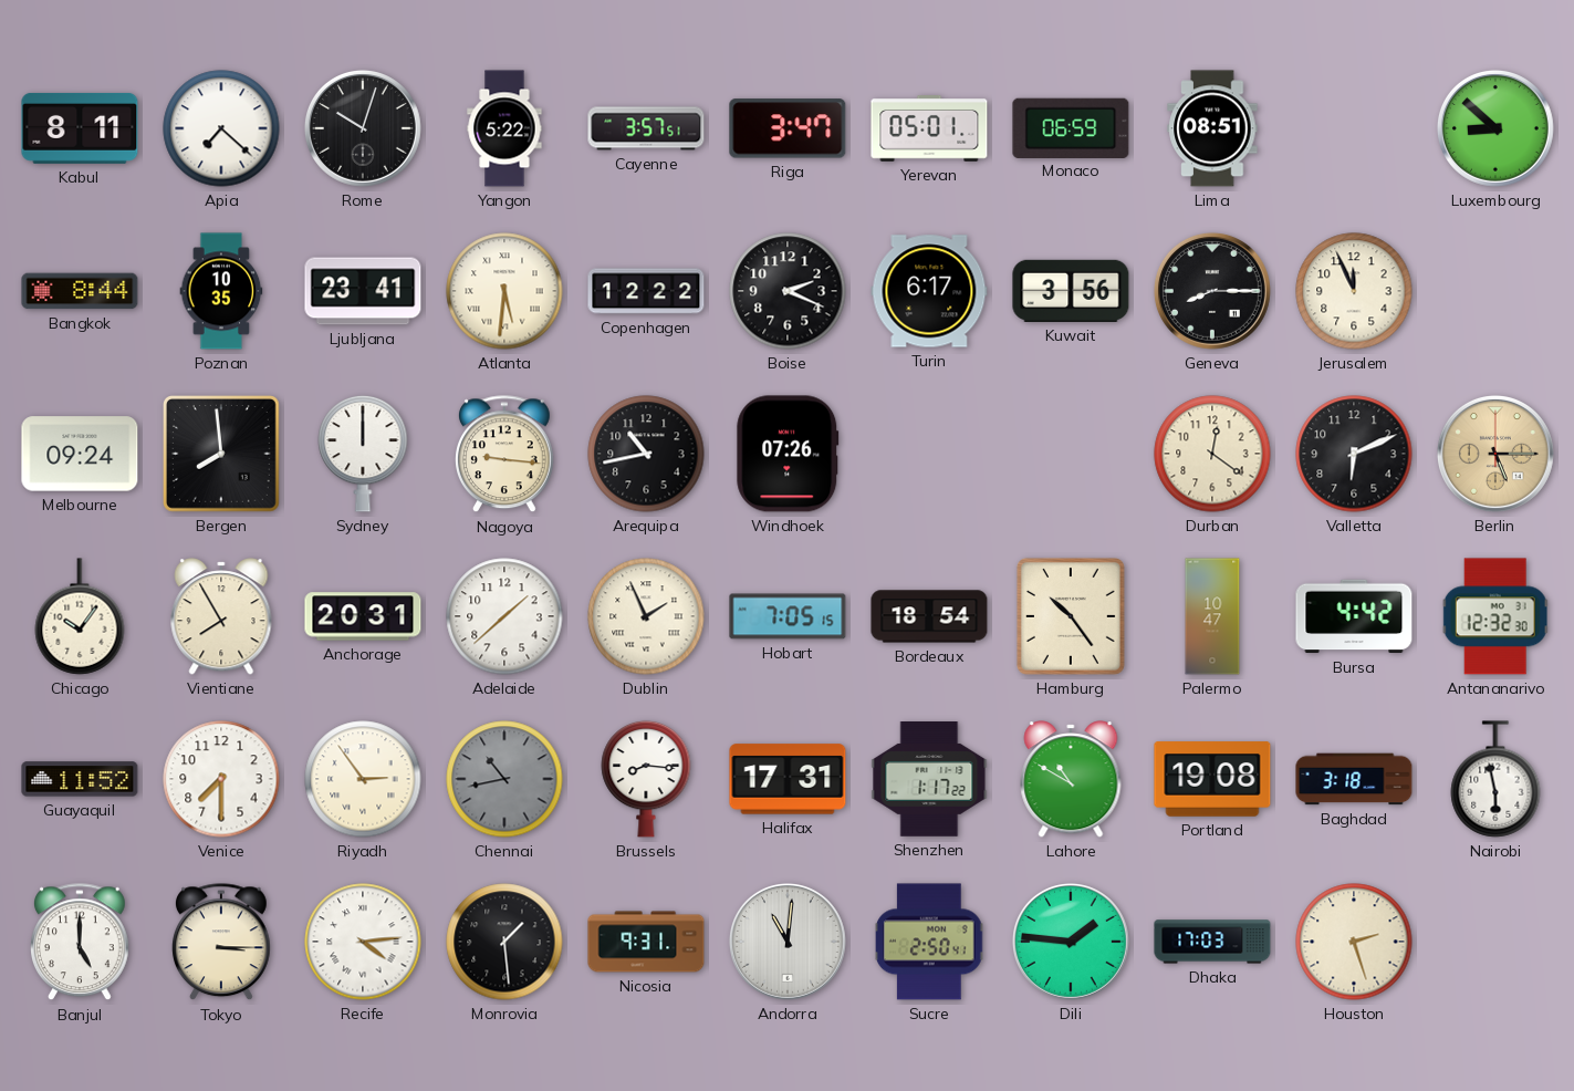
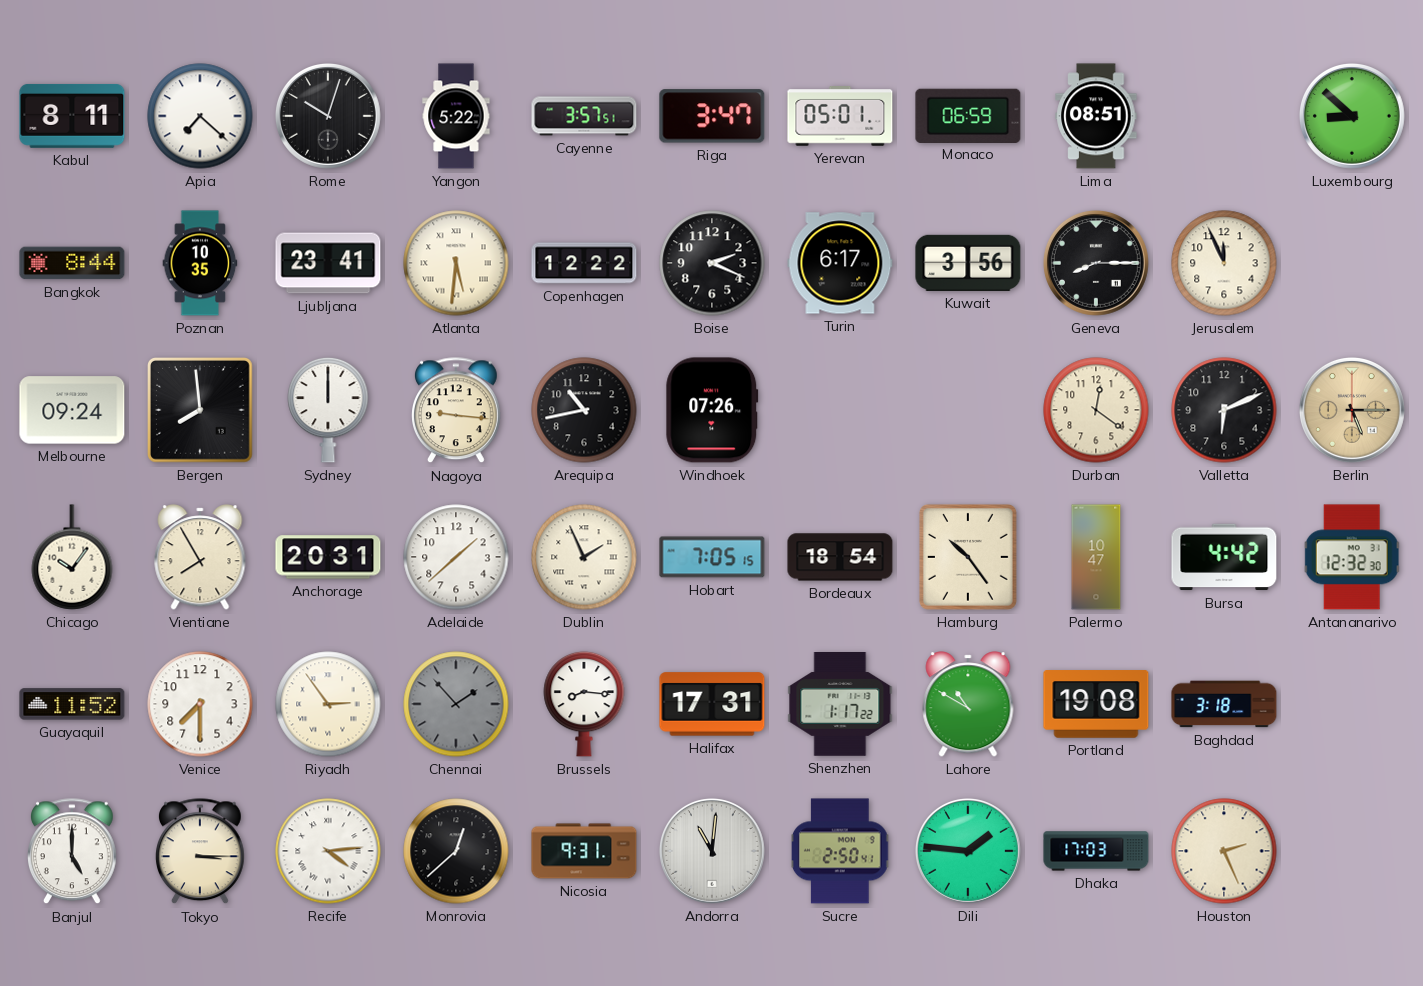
Chennai: 10:43 -> 1:53 (456, 704)
Nairobi: 5:58 -> none (1495, 779)
Monrovia: 1:29 -> 12:38 (456, 851)
Houston: 2:27 -> 2:26 (1224, 851)
